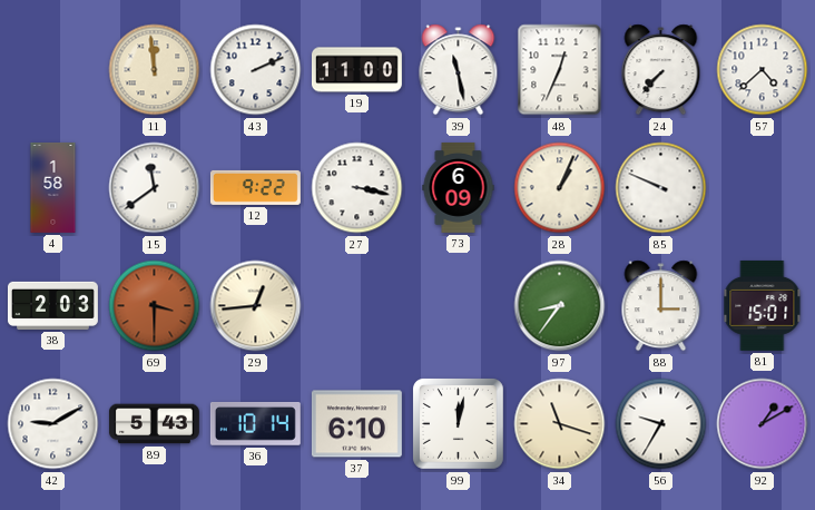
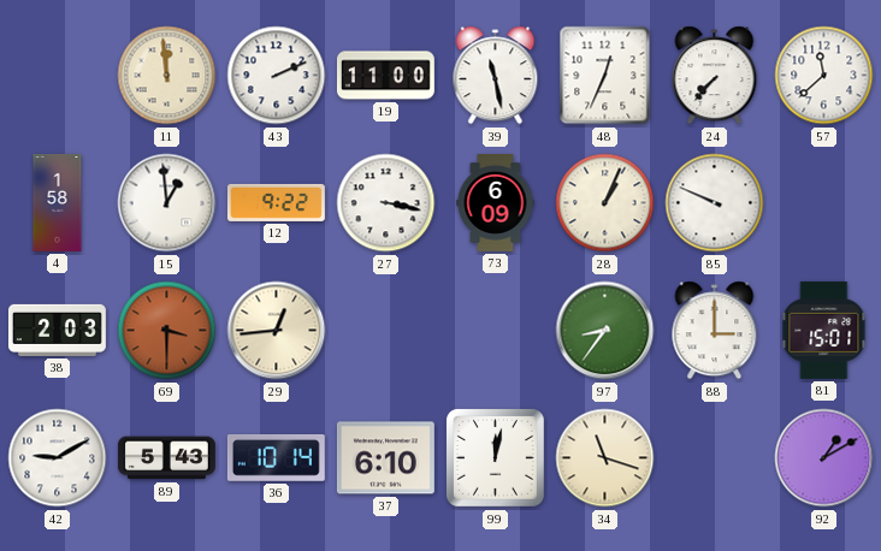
57: 4:38 -> 11:38 (824, 76)
15: 11:39 -> 12:59 (167, 203)
56: 9:35 -> none (661, 424)
